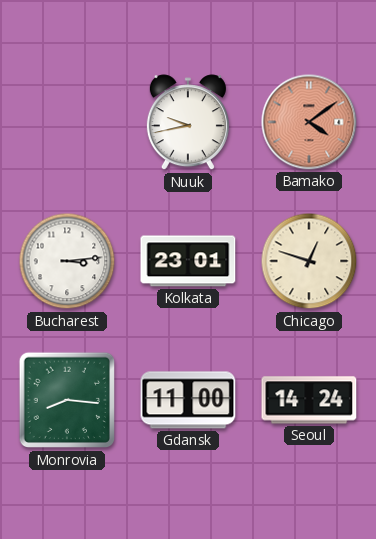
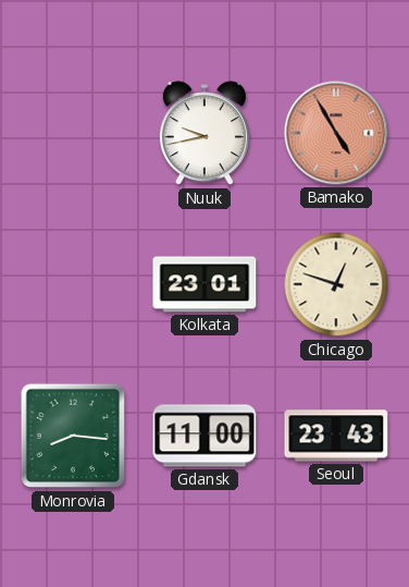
Bamako: 4:09 -> 4:55 (336, 133)
Bucharest: 3:14 -> none (67, 261)
Seoul: 14:24 -> 23:43 (336, 436)
